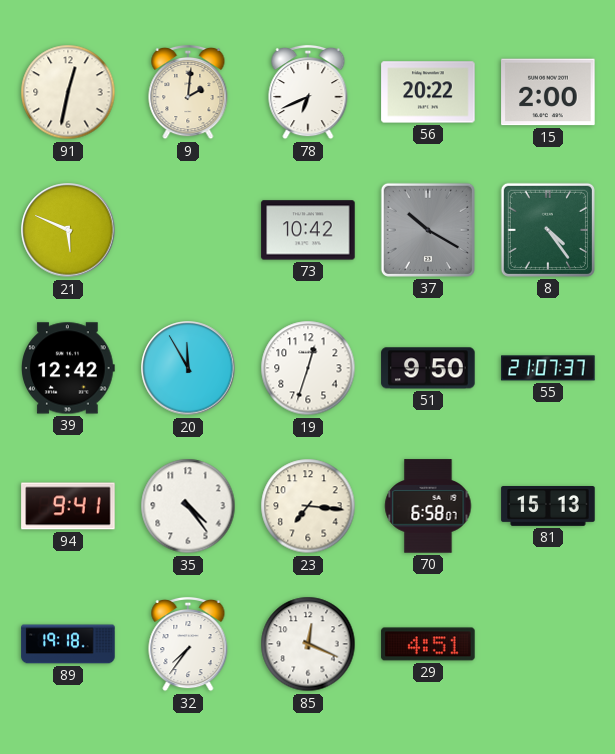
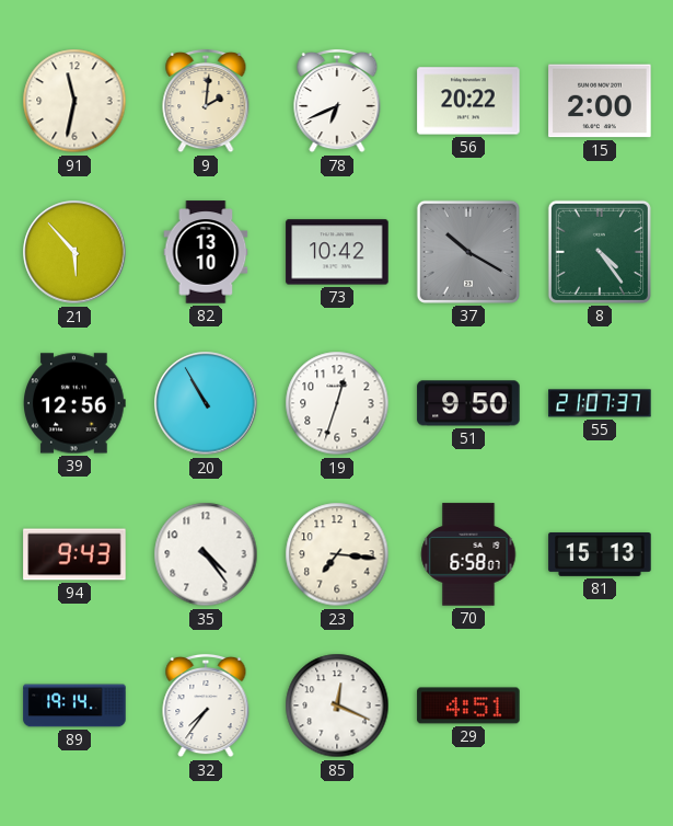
91: 12:32 -> 11:32 (74, 101)
21: 5:49 -> 5:53 (74, 252)
82: none -> 13:10 (206, 252)
39: 12:42 -> 12:56 (76, 403)
20: 11:55 -> 10:55 (206, 403)
94: 9:41 -> 9:43 (74, 554)
89: 19:18 -> 19:14 (74, 705)
